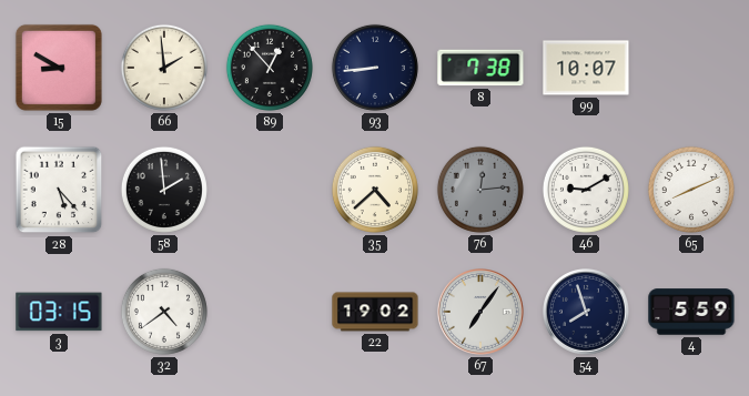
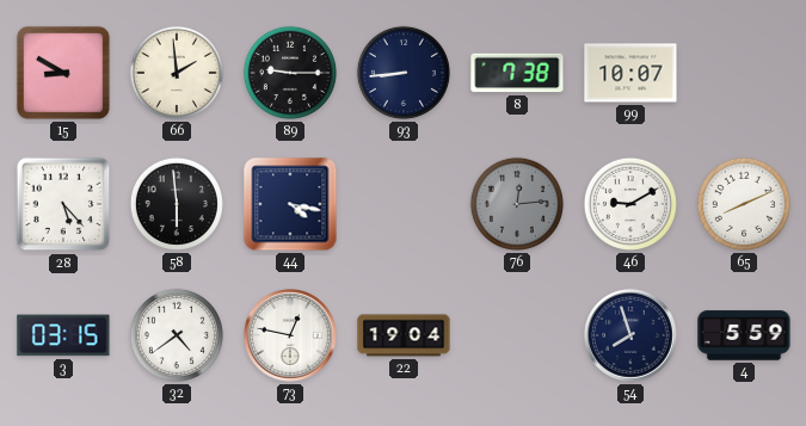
89: 12:53 -> 9:15 (290, 73)
58: 1:59 -> 5:59 (177, 204)
44: none -> 4:17 (290, 204)
35: 4:38 -> none (375, 190)
73: none -> 12:47 (291, 337)
22: 19:02 -> 19:04 (404, 335)
67: 7:06 -> none (482, 313)
